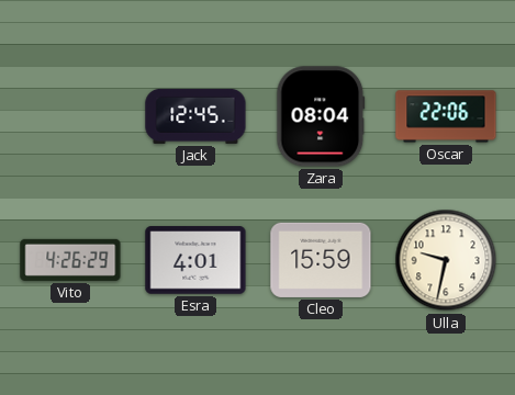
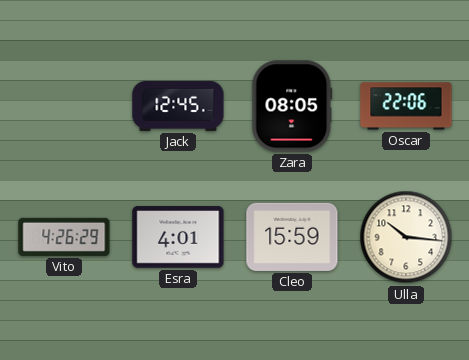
Zara: 08:04 -> 08:05 (292, 106)
Ulla: 9:32 -> 10:16 (406, 237)
